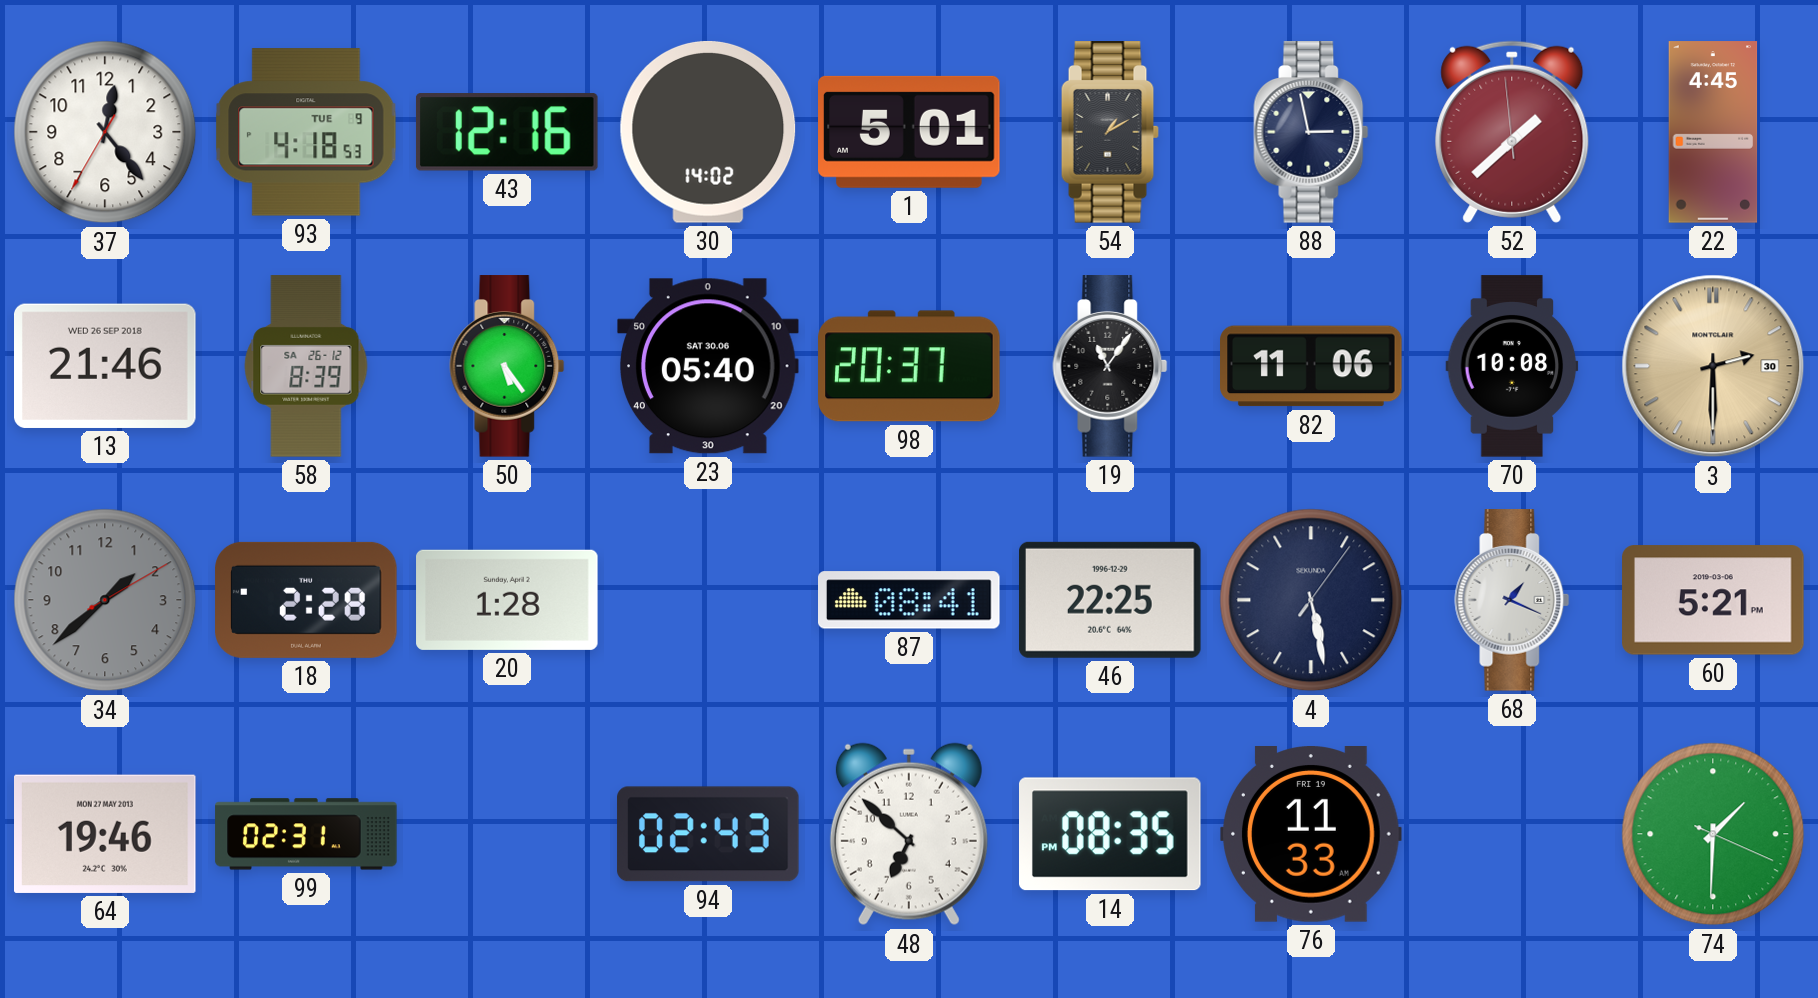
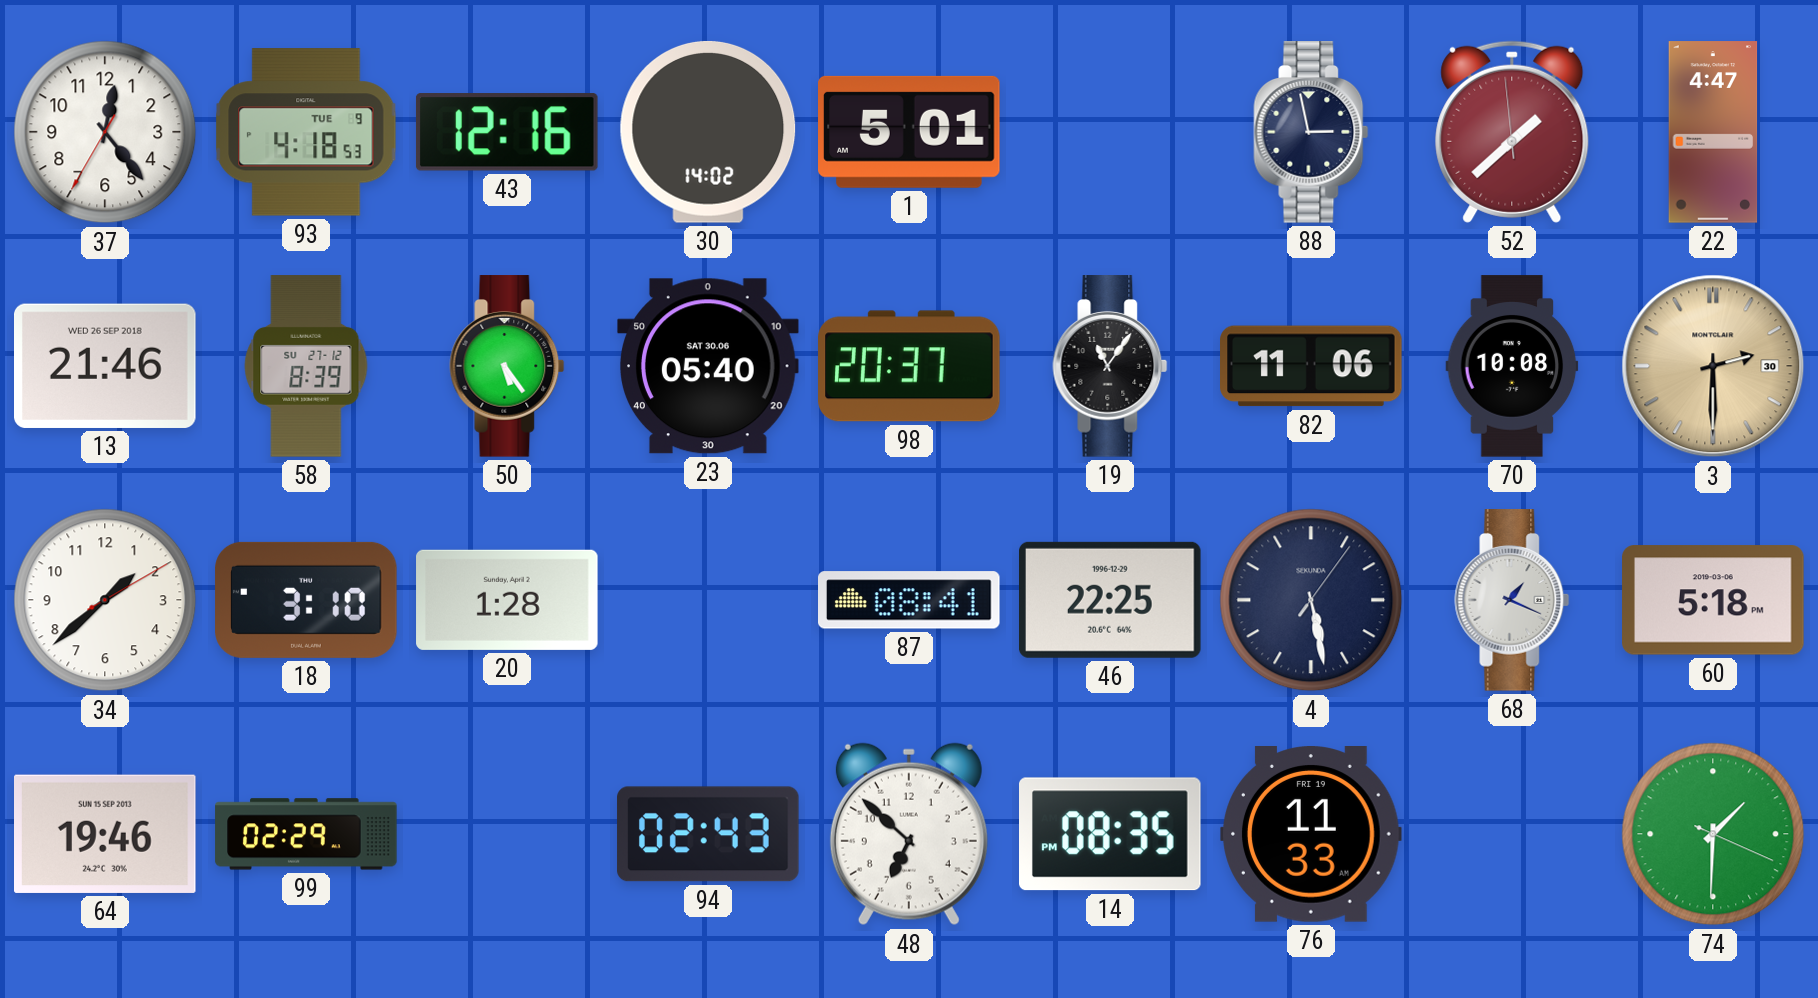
54: 1:10 -> none (1110, 132)
22: 4:45 -> 4:47 (1713, 132)
58 date: SA 26-12 -> SU 27-12 (306, 366)
34 dial: grey -> white (105, 600)
18: 2:28 -> 3:10 (306, 600)
60: 5:21 -> 5:18 (1713, 600)
64 date: MON 27 MAY 2013 -> SUN 15 SEP 2013 (106, 834)
99: 02:31 -> 02:29 (306, 834)
